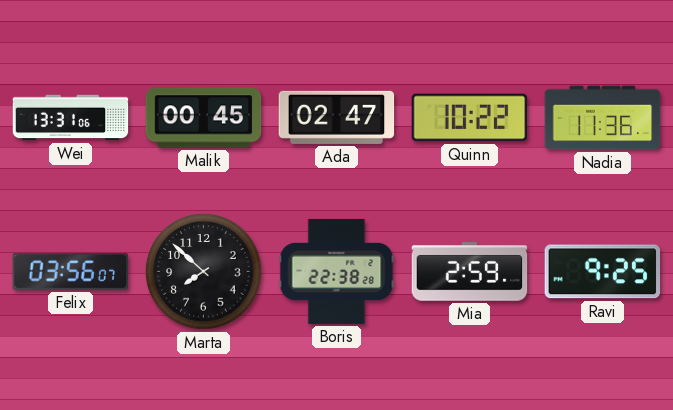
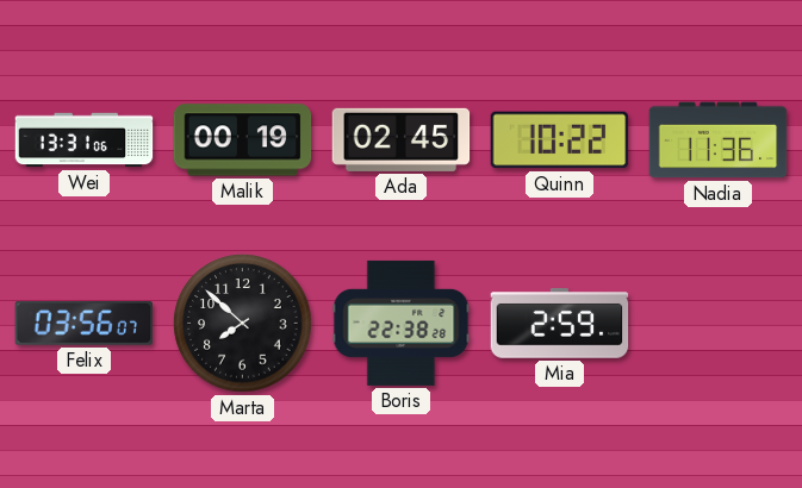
Malik: 00:45 -> 00:19 (243, 140)
Ada: 02:47 -> 02:45 (402, 139)
Ravi: 9:25 -> none (603, 272)
